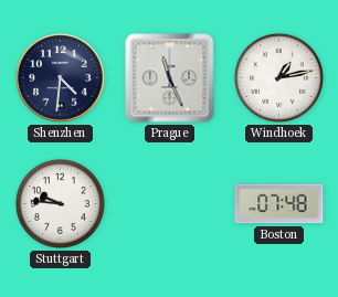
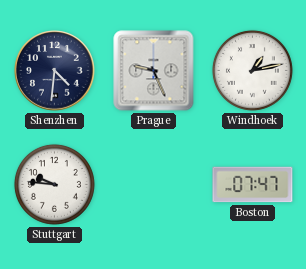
Prague: 11:26 -> 9:26 (154, 71)
Boston: 07:48 -> 07:47 (253, 185)
